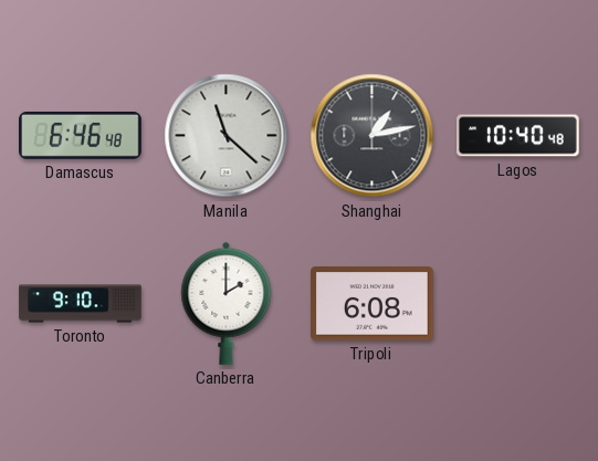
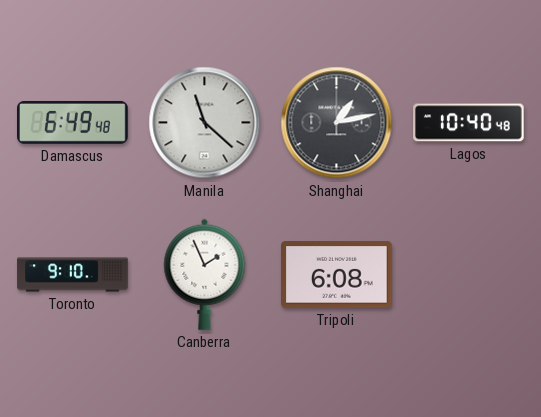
Damascus: 6:46 -> 6:49 (73, 122)
Canberra: 2:00 -> 1:56 (205, 274)
